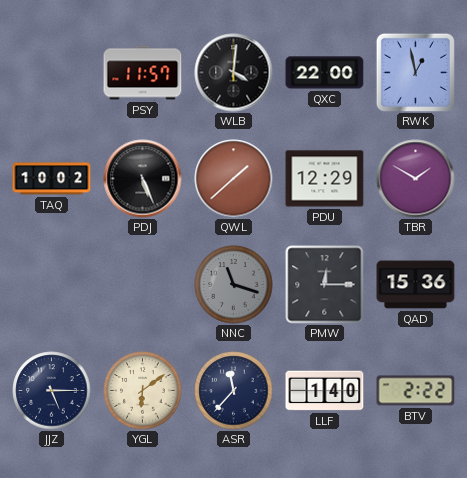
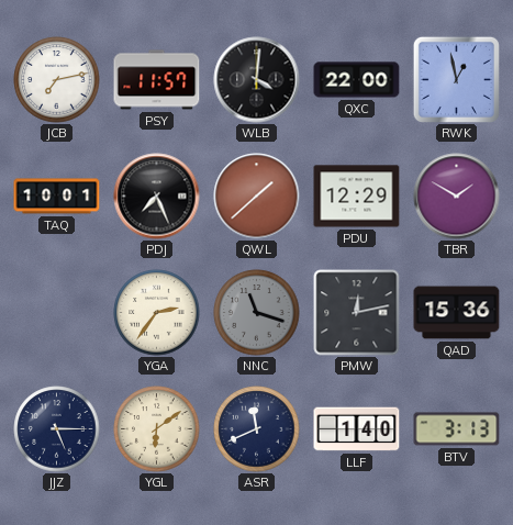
JCB: none -> 7:13 (57, 80)
TAQ: 10:02 -> 10:01 (57, 197)
PDJ: 5:26 -> 7:26 (157, 197)
YGA: none -> 2:36 (157, 313)
PMW: 12:15 -> 12:13 (357, 313)
ASR: 11:37 -> 11:41 (257, 429)
BTV: 2:22 -> 3:13 (457, 429)
